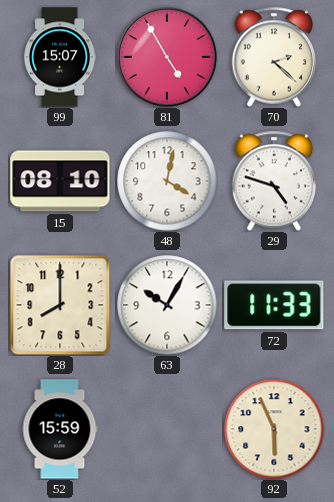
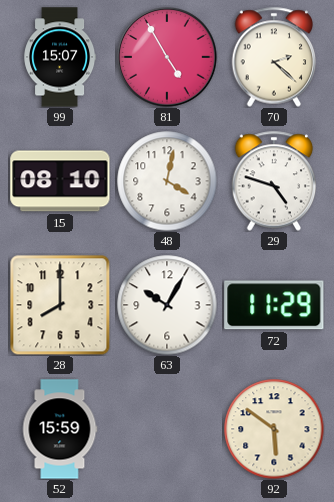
72: 11:33 -> 11:29 (274, 305)
92: 5:56 -> 5:51 (274, 429)
